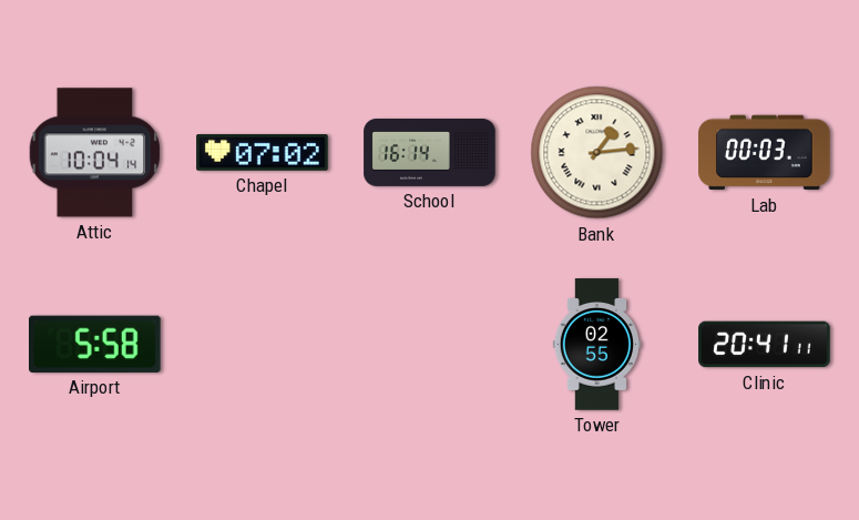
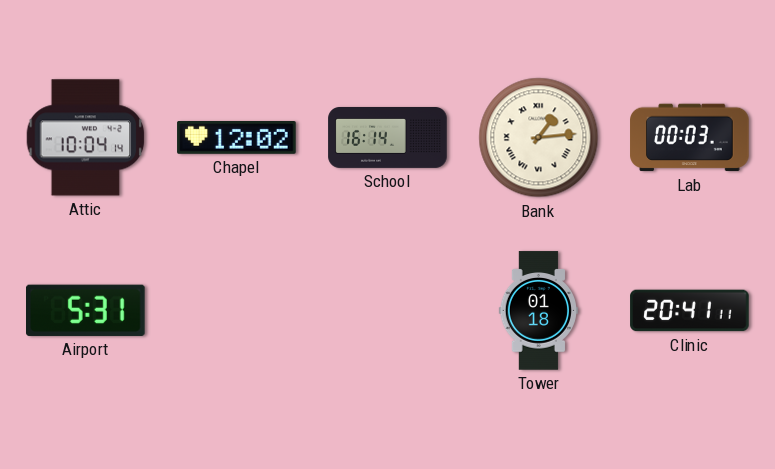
Chapel: 07:02 -> 12:02 (237, 138)
Airport: 5:58 -> 5:31 (86, 310)
Tower: 02:55 -> 01:18 (538, 311)
